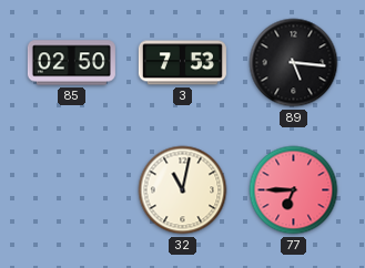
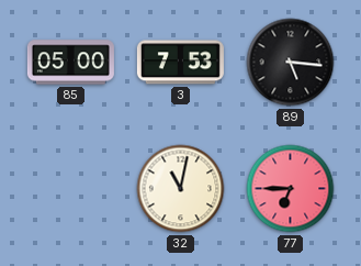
85: 02:50 -> 05:00 (70, 63)
